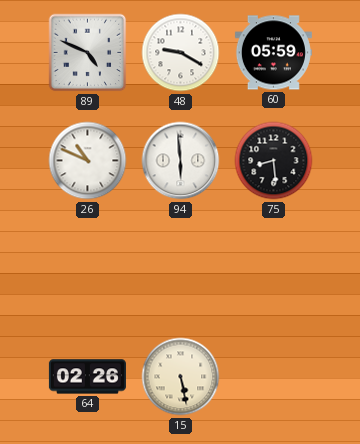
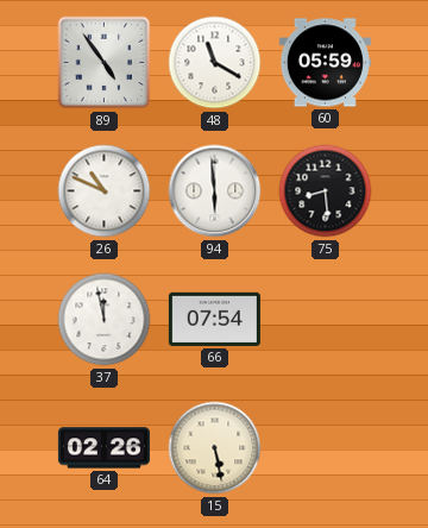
89: 4:49 -> 4:54 (105, 63)
48: 9:20 -> 11:20 (215, 63)
37: none -> 11:58 (105, 320)
66: none -> 07:54 (214, 319)
